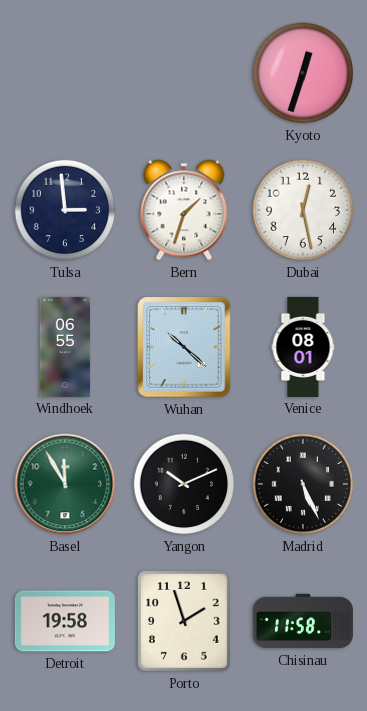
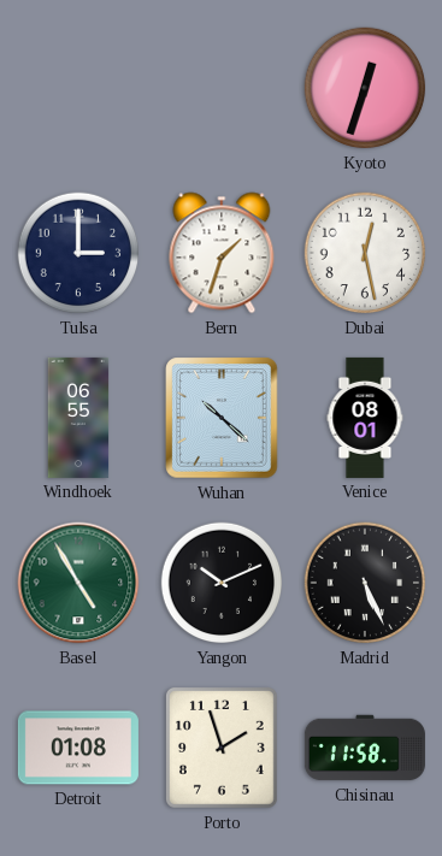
Tulsa: 2:59 -> 3:00 (78, 253)
Basel: 11:55 -> 4:55 (78, 583)
Detroit: 19:58 -> 01:08 (78, 748)
